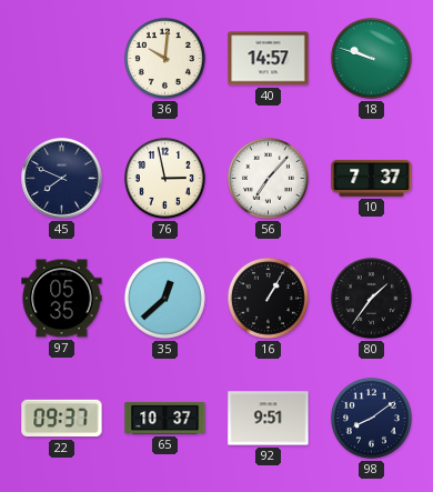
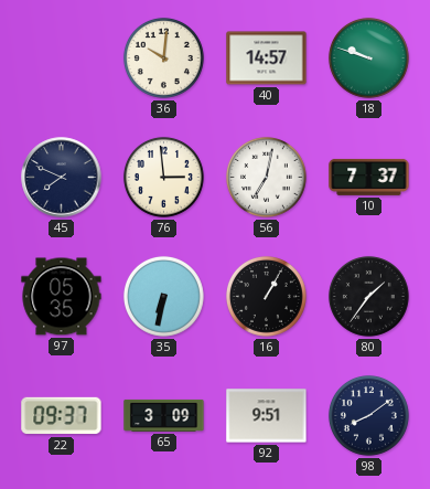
76: 2:58 -> 2:59 (163, 177)
56: 7:07 -> 7:02 (266, 177)
35: 12:38 -> 6:32 (163, 296)
65: 10:37 -> 3:09 (164, 415)
